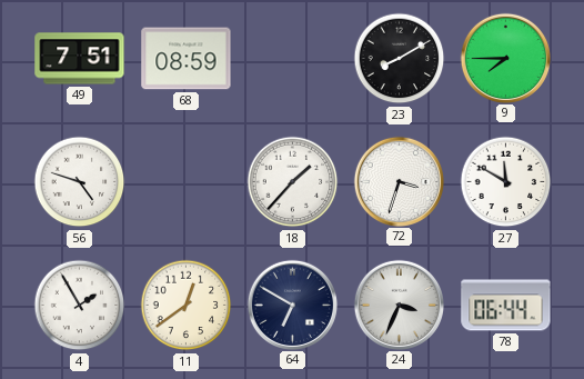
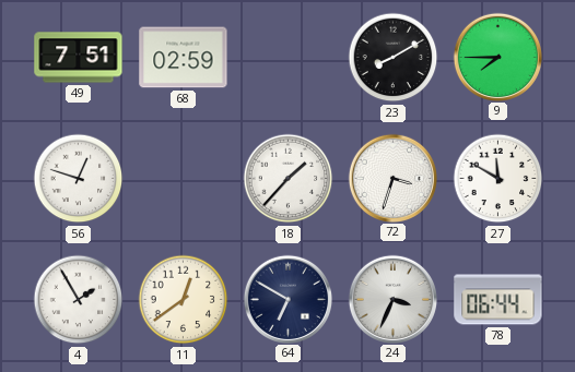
68: 08:59 -> 02:59 (184, 58)
56: 4:48 -> 12:48 (79, 179)
